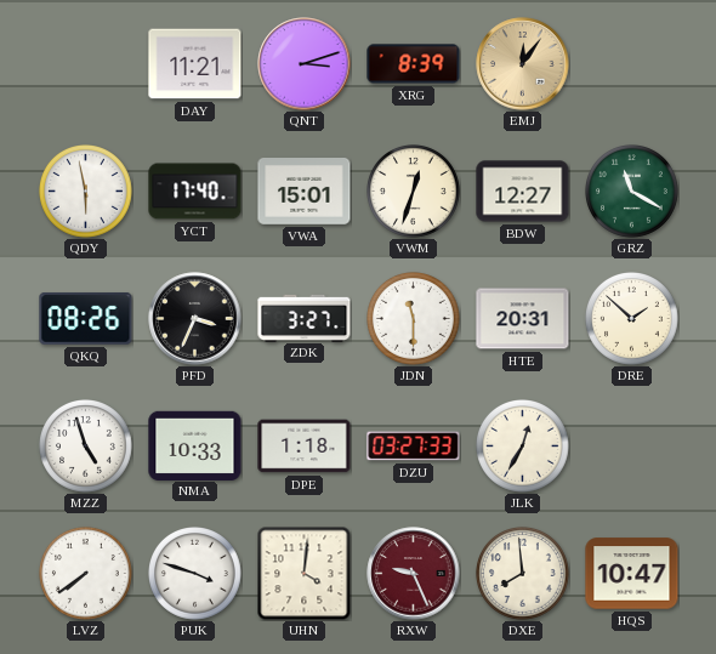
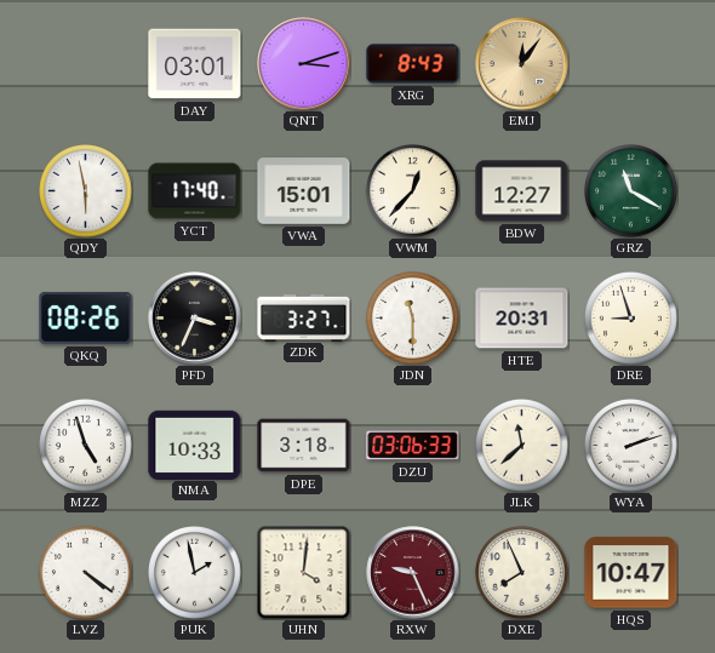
DAY: 11:21 -> 03:01 (195, 64)
XRG: 8:39 -> 8:43 (413, 64)
VWM: 12:33 -> 12:37 (413, 191)
DRE: 1:52 -> 8:57 (631, 319)
DPE: 1:18 -> 3:18 (304, 446)
DZU: 03:27 -> 03:06 (413, 446)
JLK: 12:35 -> 11:38 (522, 446)
WYA: none -> 2:12 (631, 446)
LVZ: 7:39 -> 4:21 (86, 573)
PUK: 3:48 -> 1:58 (195, 573)
DXE: 7:59 -> 7:56 (522, 573)
